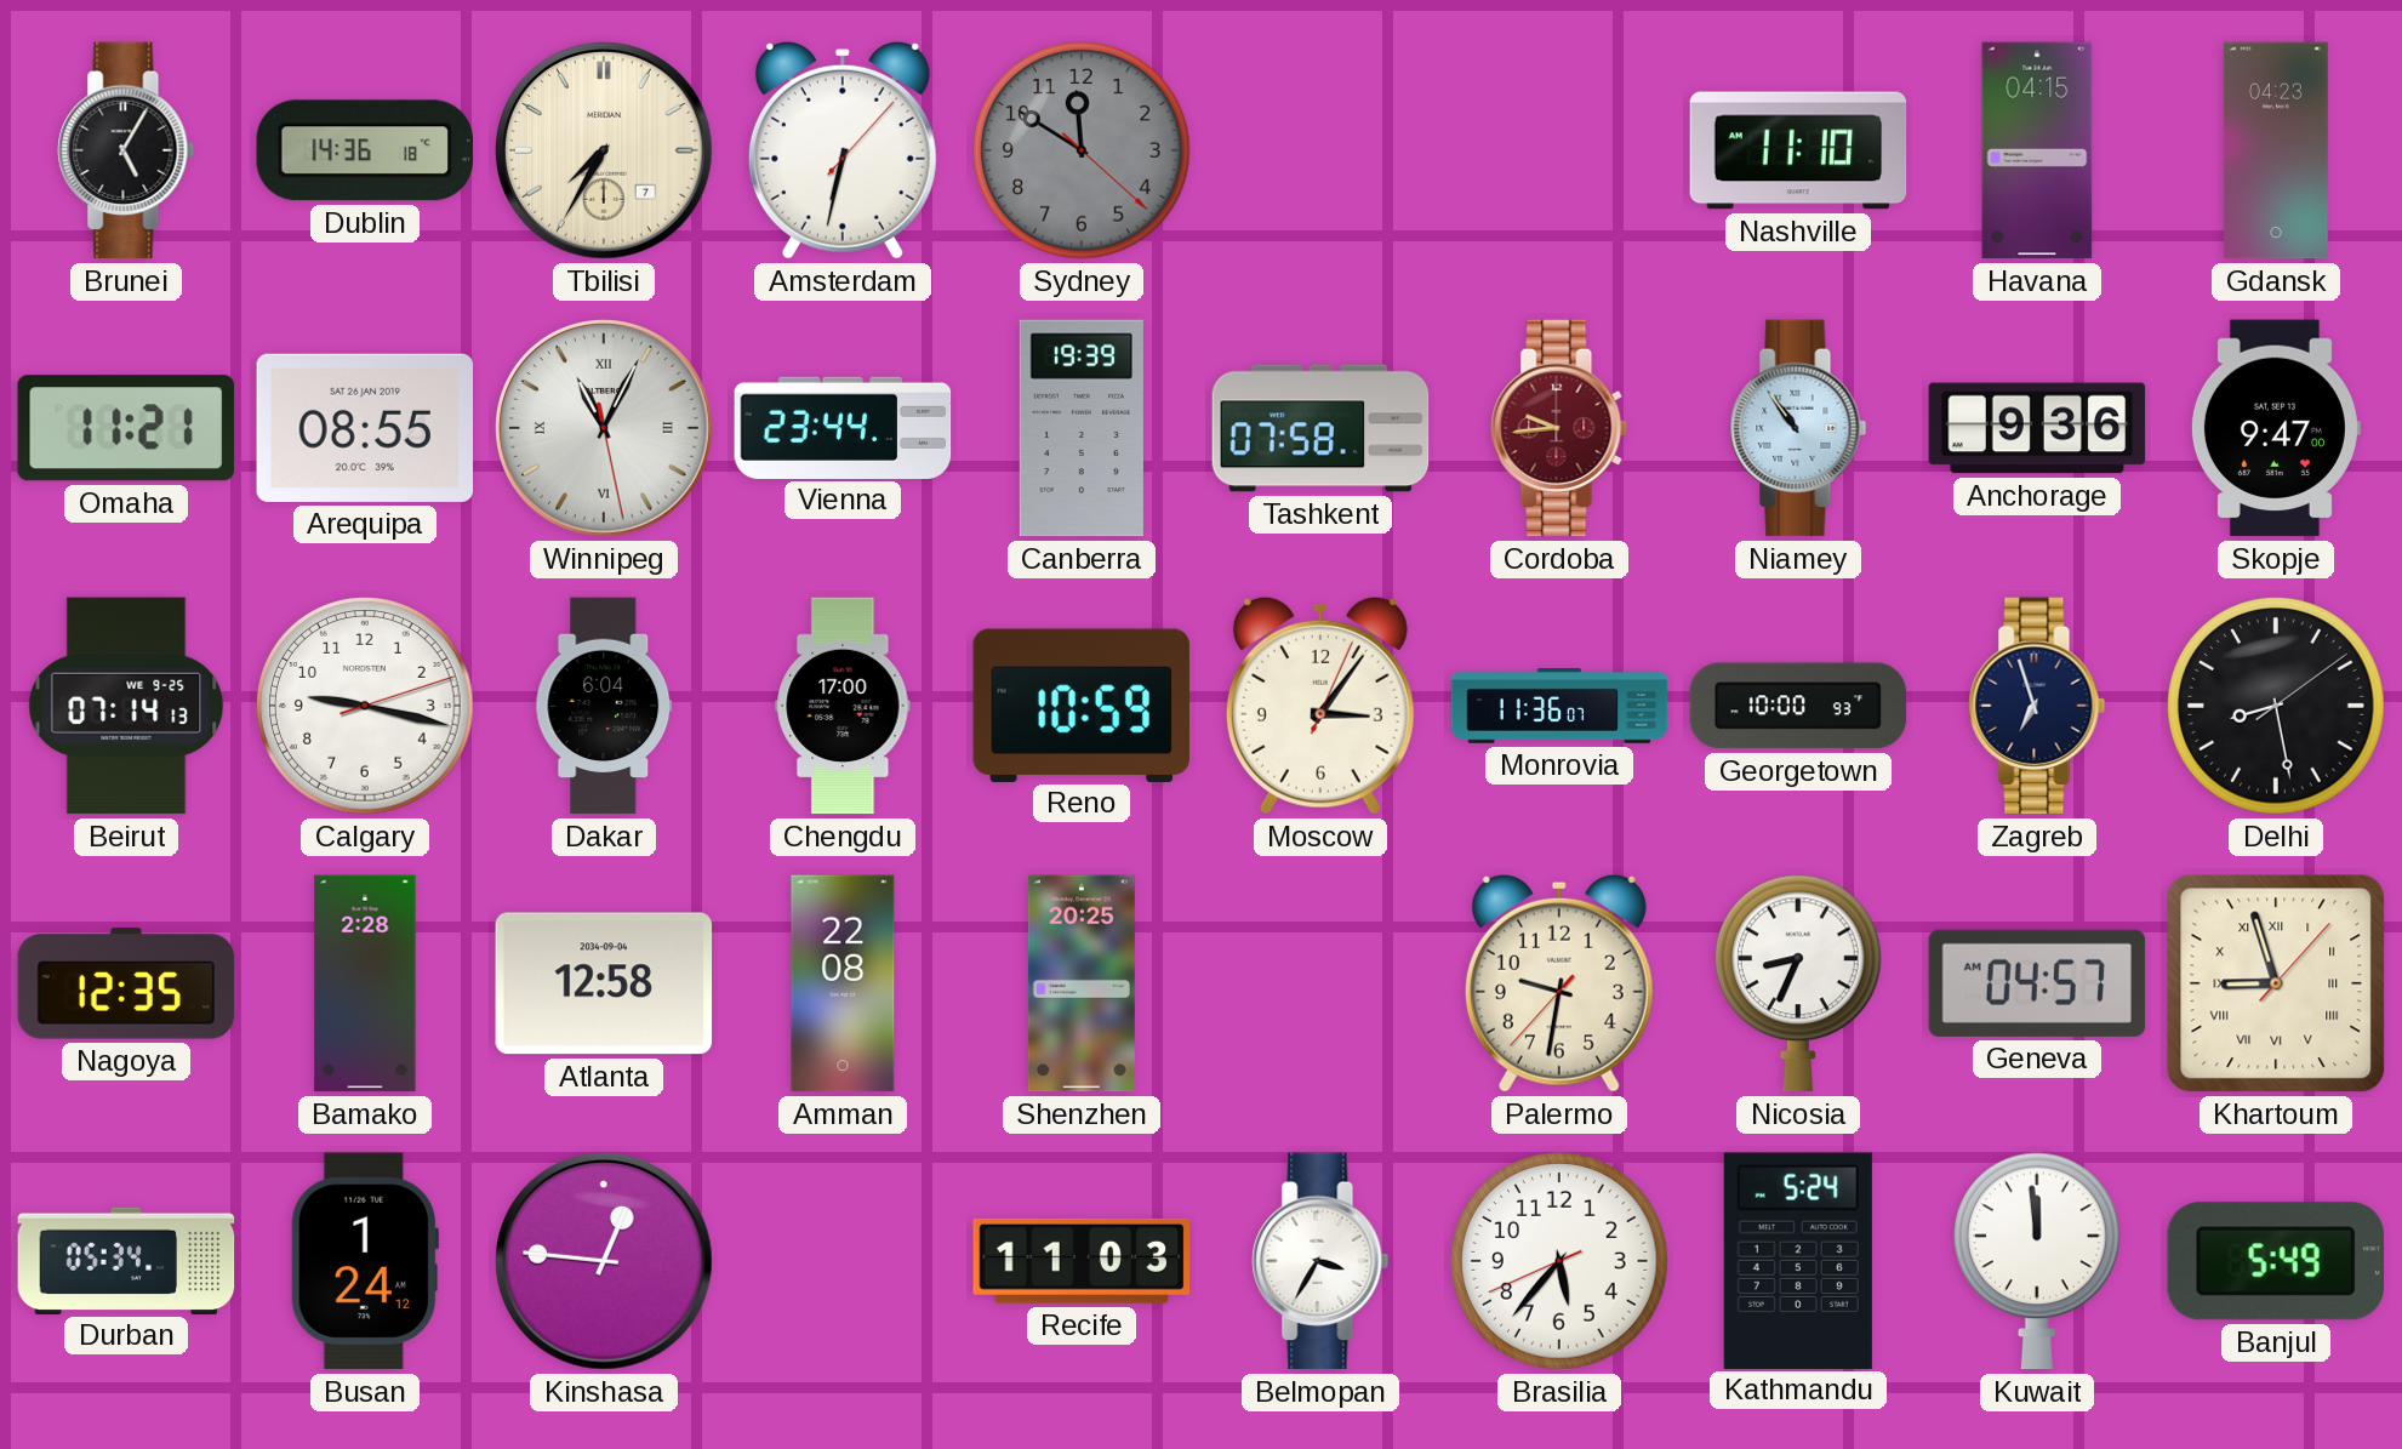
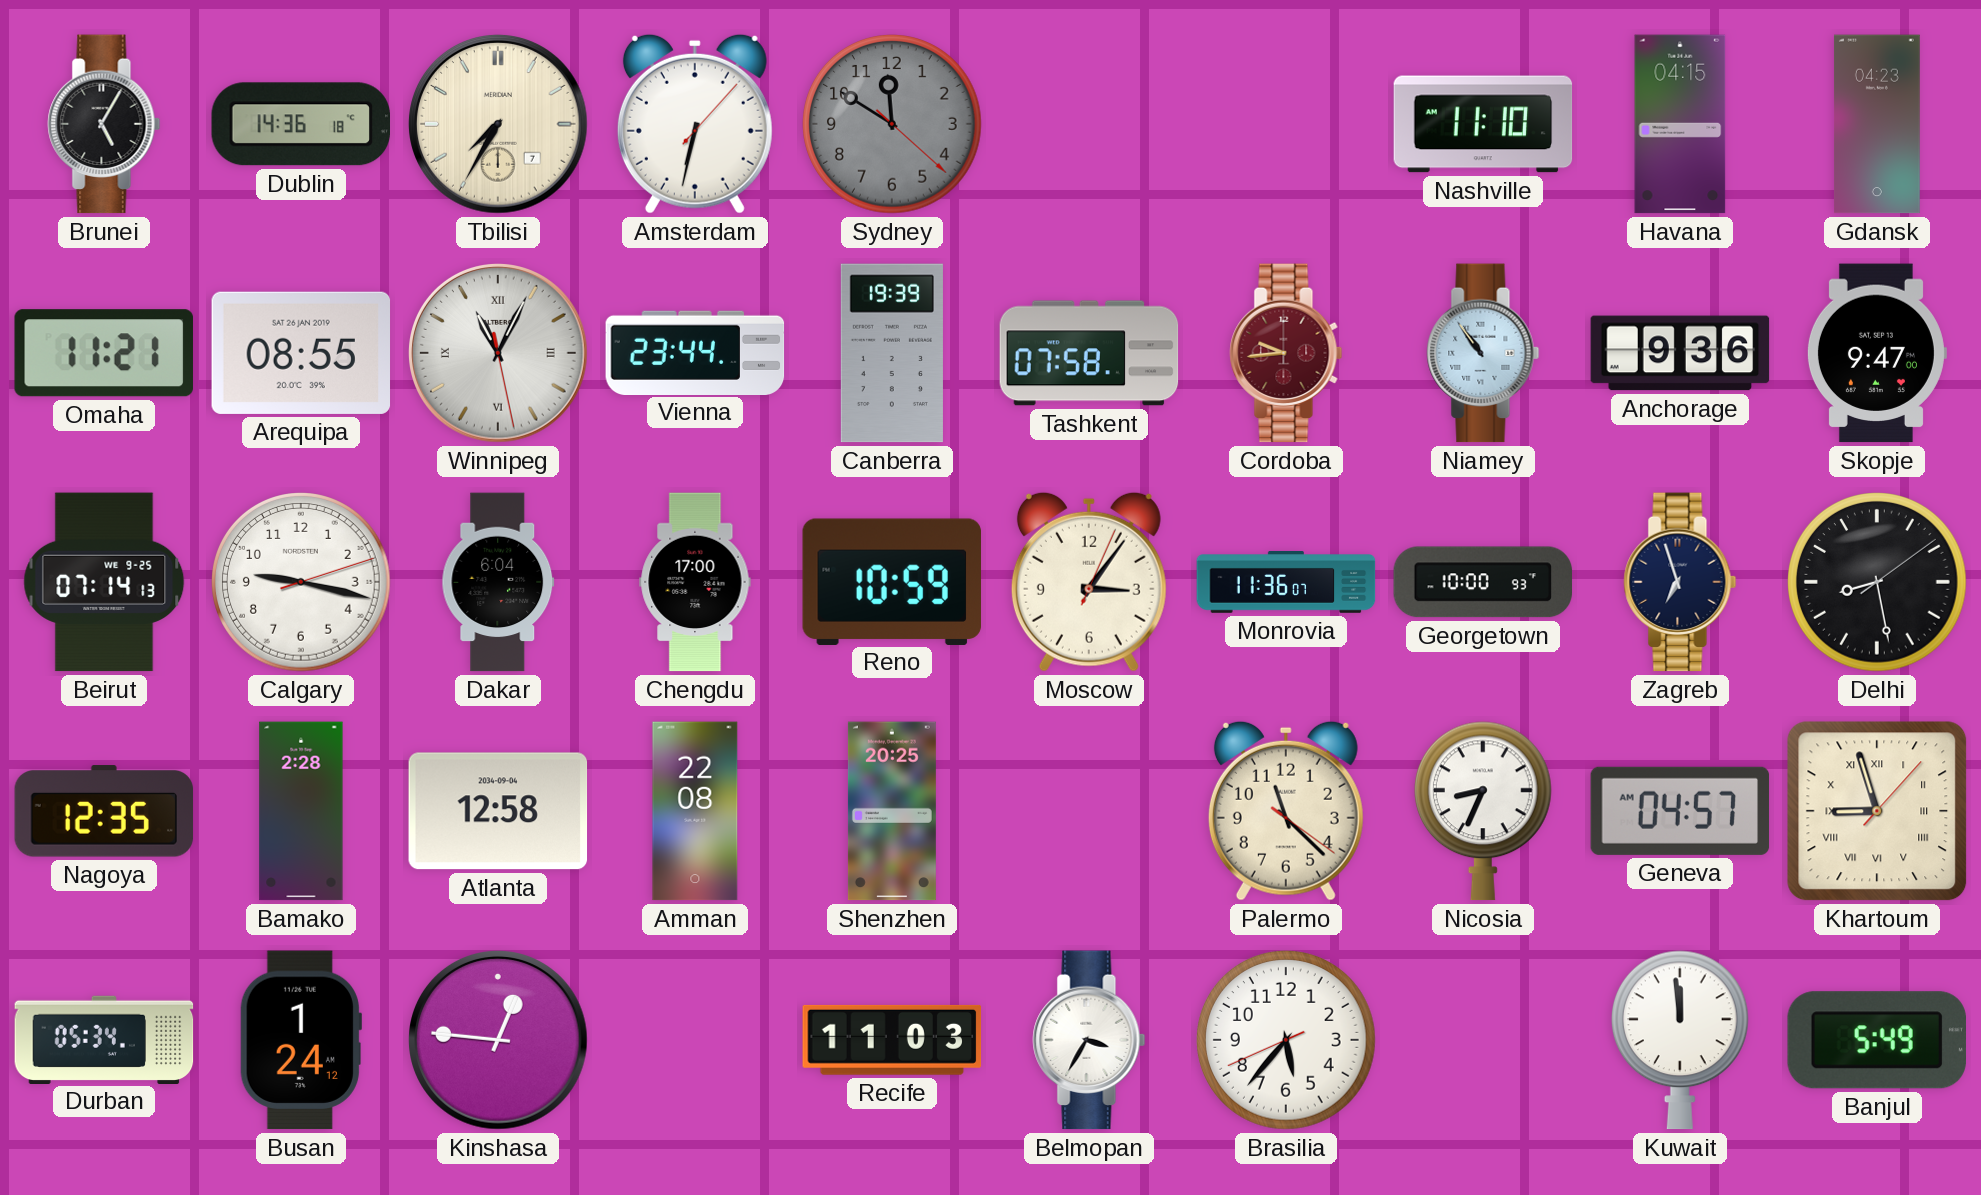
Palermo: 9:31 -> 11:22 (1286, 811)
Kathmandu: 5:24 -> none (1798, 1260)
